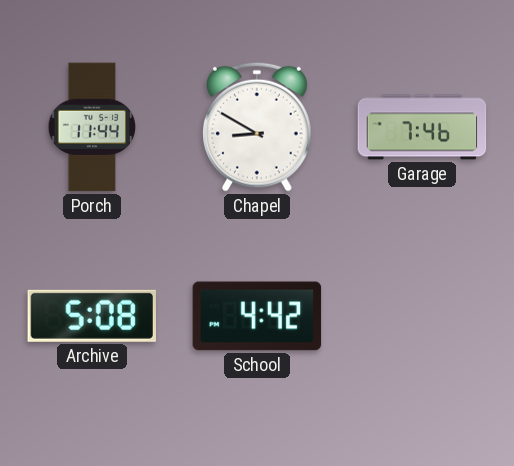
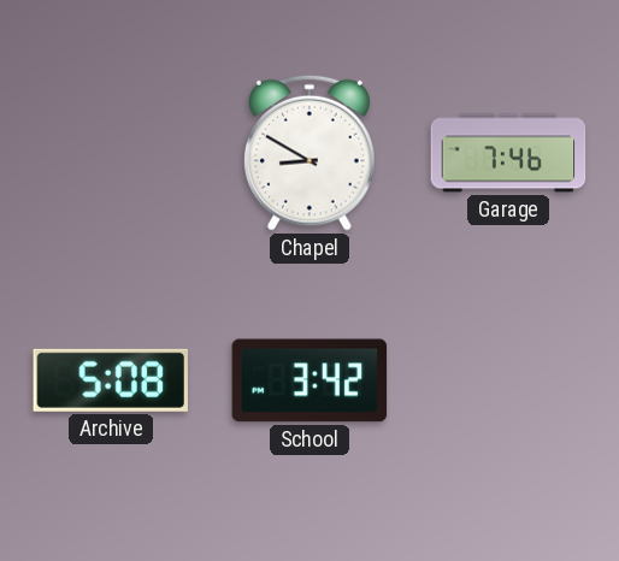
Porch: 11:44 -> none (91, 127)
School: 4:42 -> 3:42 (309, 380)
